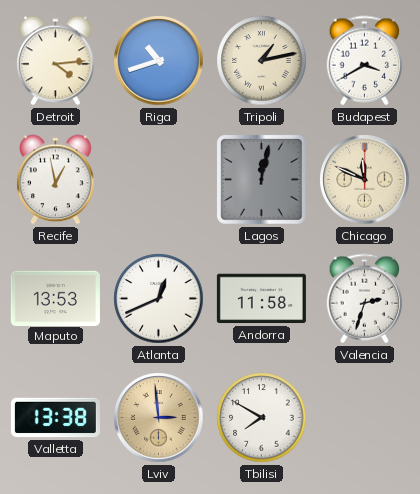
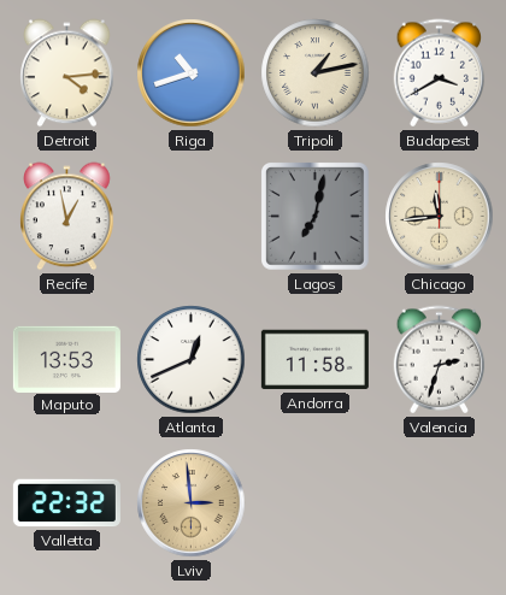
Lagos: 12:02 -> 7:02 (316, 217)
Chicago: 11:49 -> 11:44 (440, 217)
Valletta: 13:38 -> 22:32 (66, 503)
Tbilisi: 7:50 -> none (262, 418)
